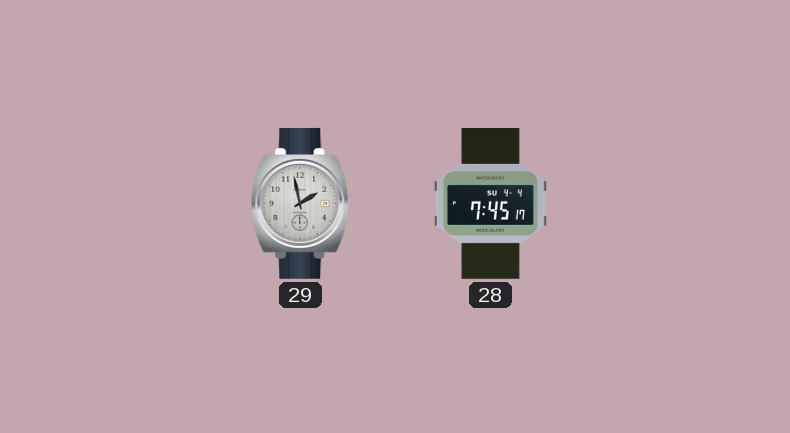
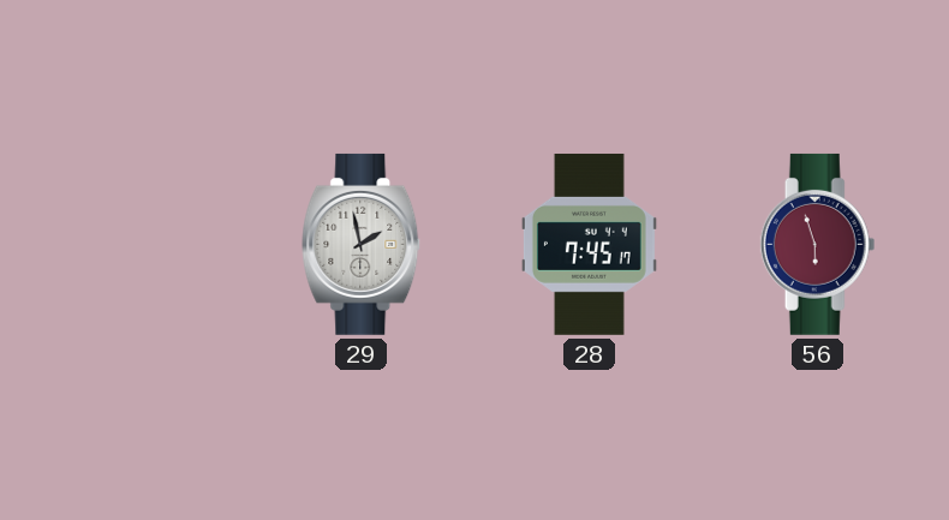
56: none -> 5:57 (818, 244)
